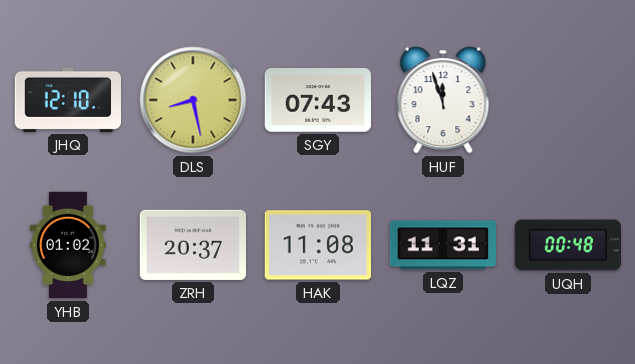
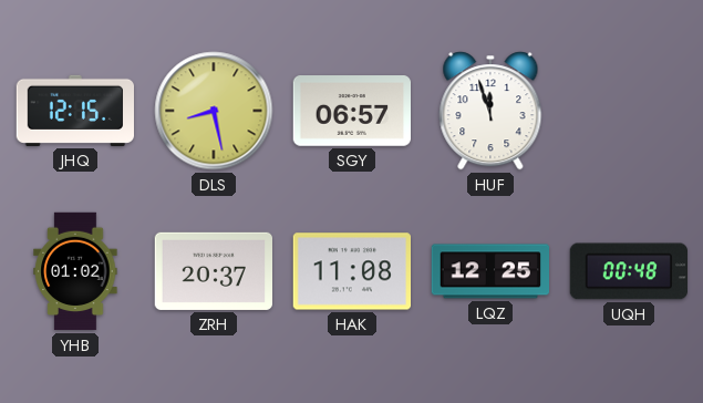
JHQ: 12:10 -> 12:15 (74, 111)
SGY: 07:43 -> 06:57 (351, 112)
LQZ: 11:31 -> 12:25 (489, 271)
